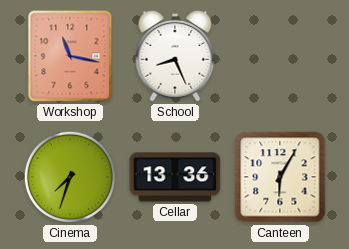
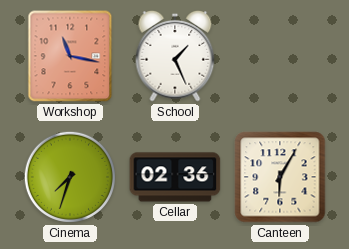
School: 8:26 -> 1:26 (175, 56)
Cellar: 13:36 -> 02:36 (175, 177)
